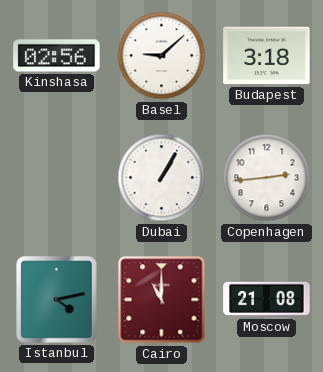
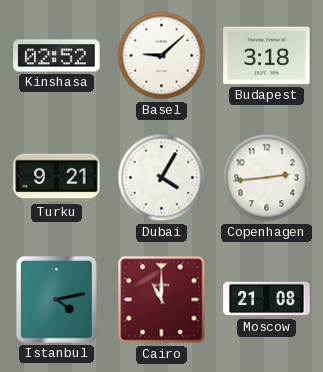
Kinshasa: 02:56 -> 02:52 (57, 56)
Turku: none -> 9:21 (57, 178)
Dubai: 1:05 -> 4:05 (162, 178)
